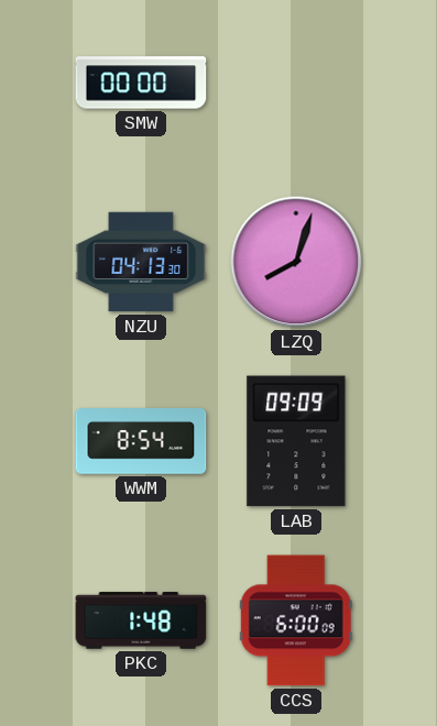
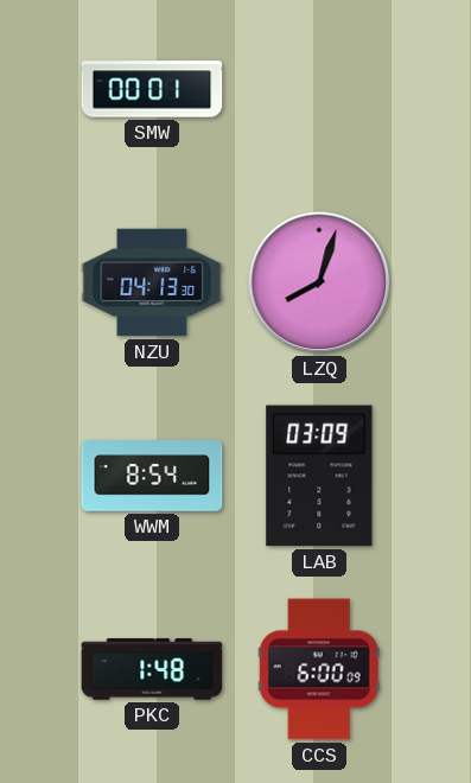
SMW: 00:00 -> 00:01 (152, 89)
LAB: 09:09 -> 03:09 (319, 476)
